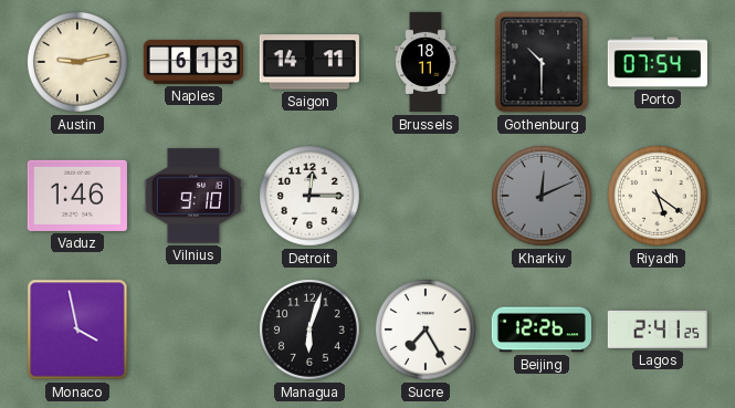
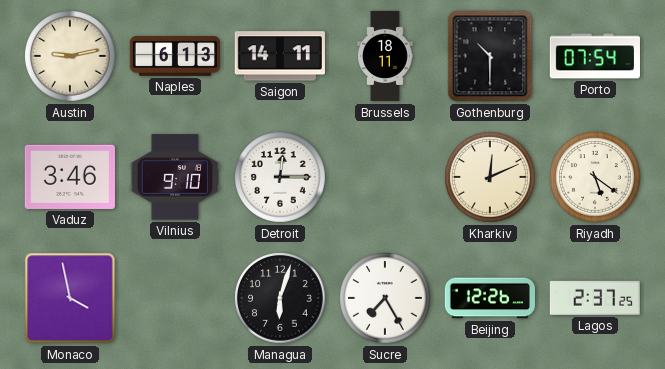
Vaduz: 1:46 -> 3:46 (70, 177)
Kharkiv dial: grey -> cream (490, 177)
Lagos: 2:41 -> 2:37 (595, 298)
